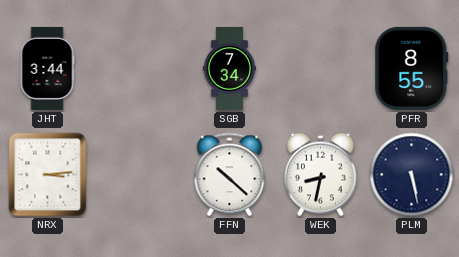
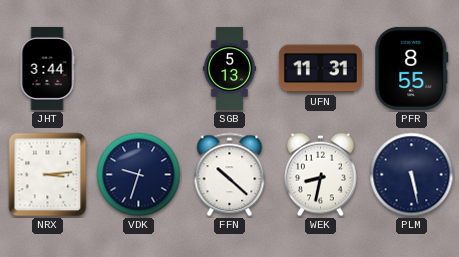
SGB: 7:34 -> 5:13 (230, 68)
UFN: none -> 11:31 (320, 69)
VDK: none -> 9:33 (139, 175)
